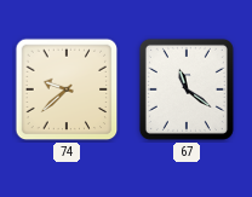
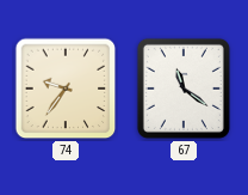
74: 9:38 -> 9:36 (66, 89)
